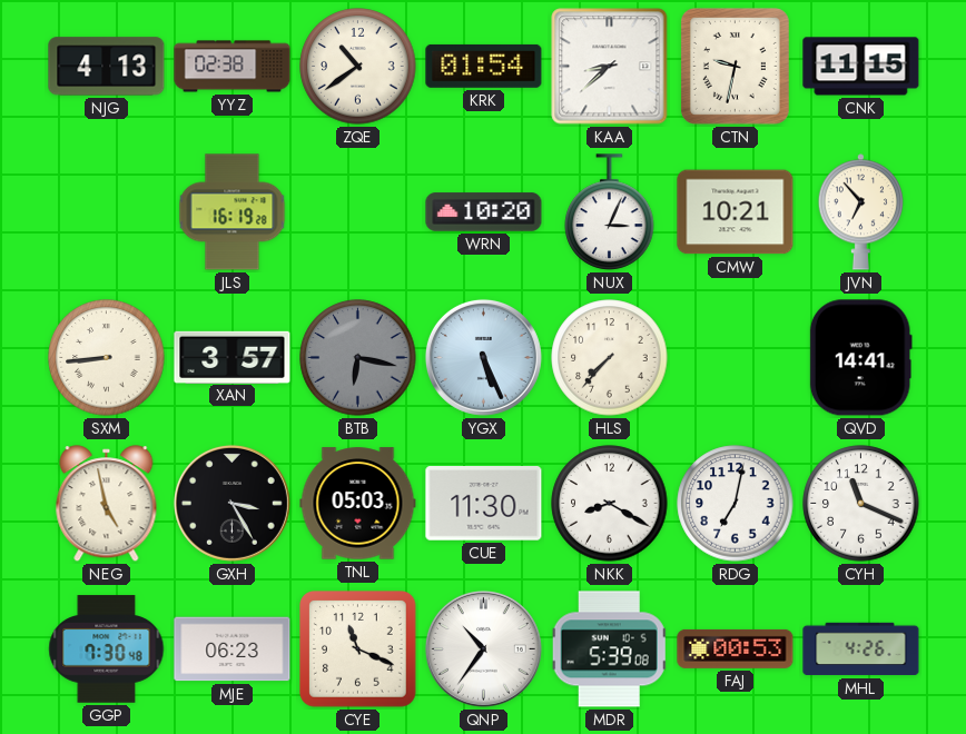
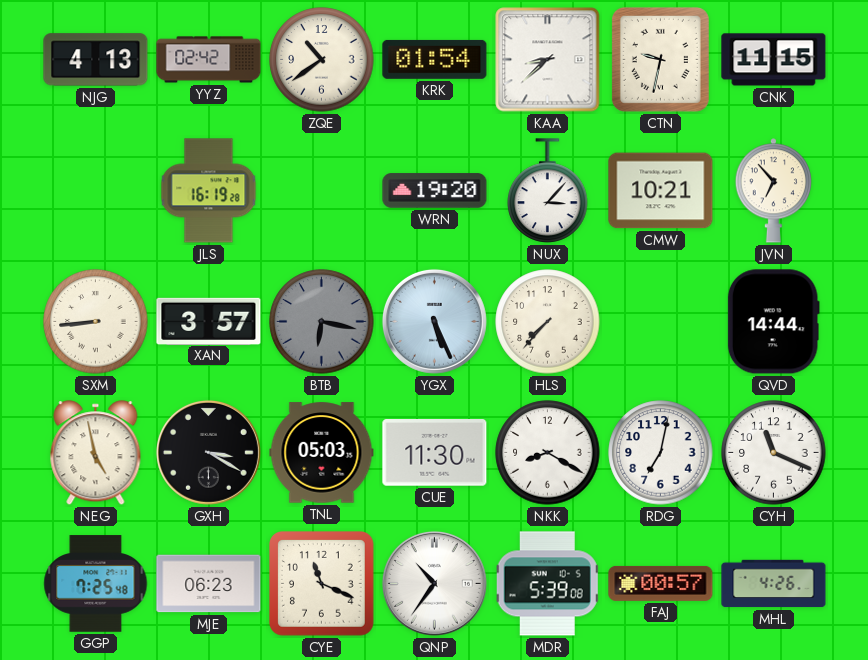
YYZ: 02:38 -> 02:42 (209, 60)
WRN: 10:20 -> 19:20 (435, 191)
NUX: 3:04 -> 3:07 (548, 191)
QVD: 14:41 -> 14:44 (773, 322)
GXH: 3:25 -> 3:20 (208, 452)
GGP: 7:30 -> 7:25 (96, 584)
FAJ: 00:53 -> 00:57 (661, 583)
